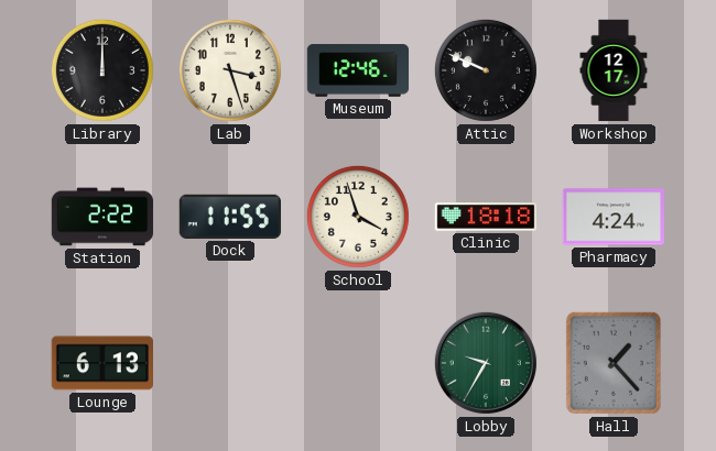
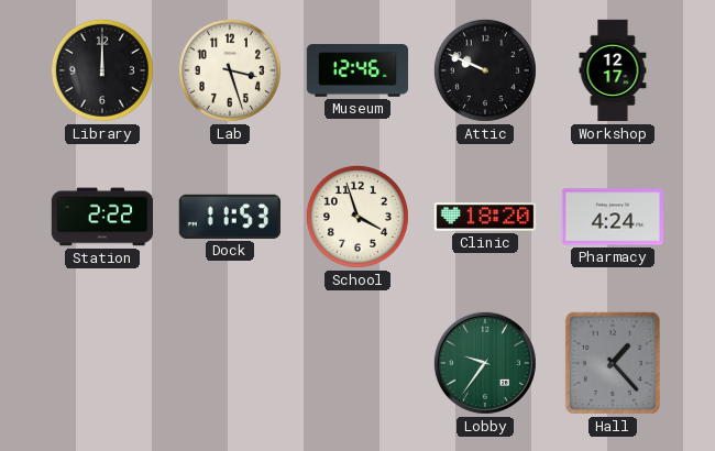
Dock: 11:55 -> 11:53 (229, 217)
Clinic: 18:18 -> 18:20 (485, 217)
Lounge: 6:13 -> none (101, 363)
Lobby: 9:35 -> 9:36 (485, 363)
